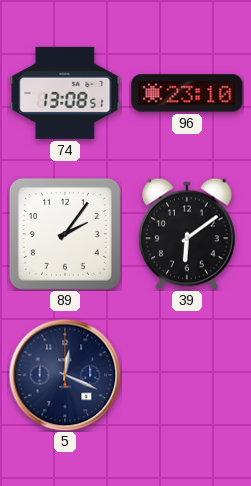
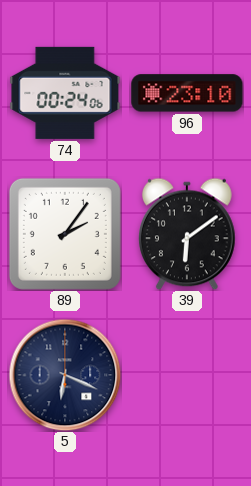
74: 13:08 -> 00:24 (65, 93)
5: 12:19 -> 6:19 (65, 375)
